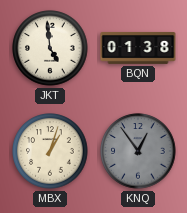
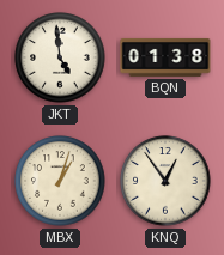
KNQ dial: grey -> cream (165, 181)
